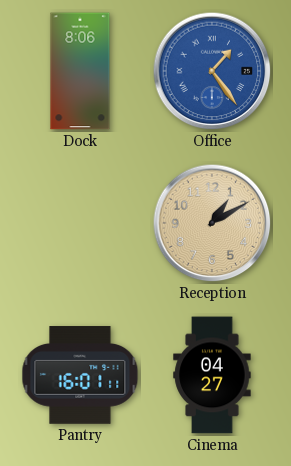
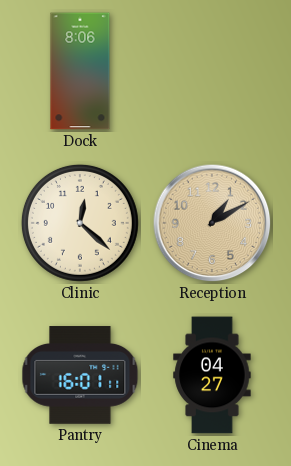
Office: 1:24 -> none (212, 71)
Clinic: none -> 12:22 (80, 223)
